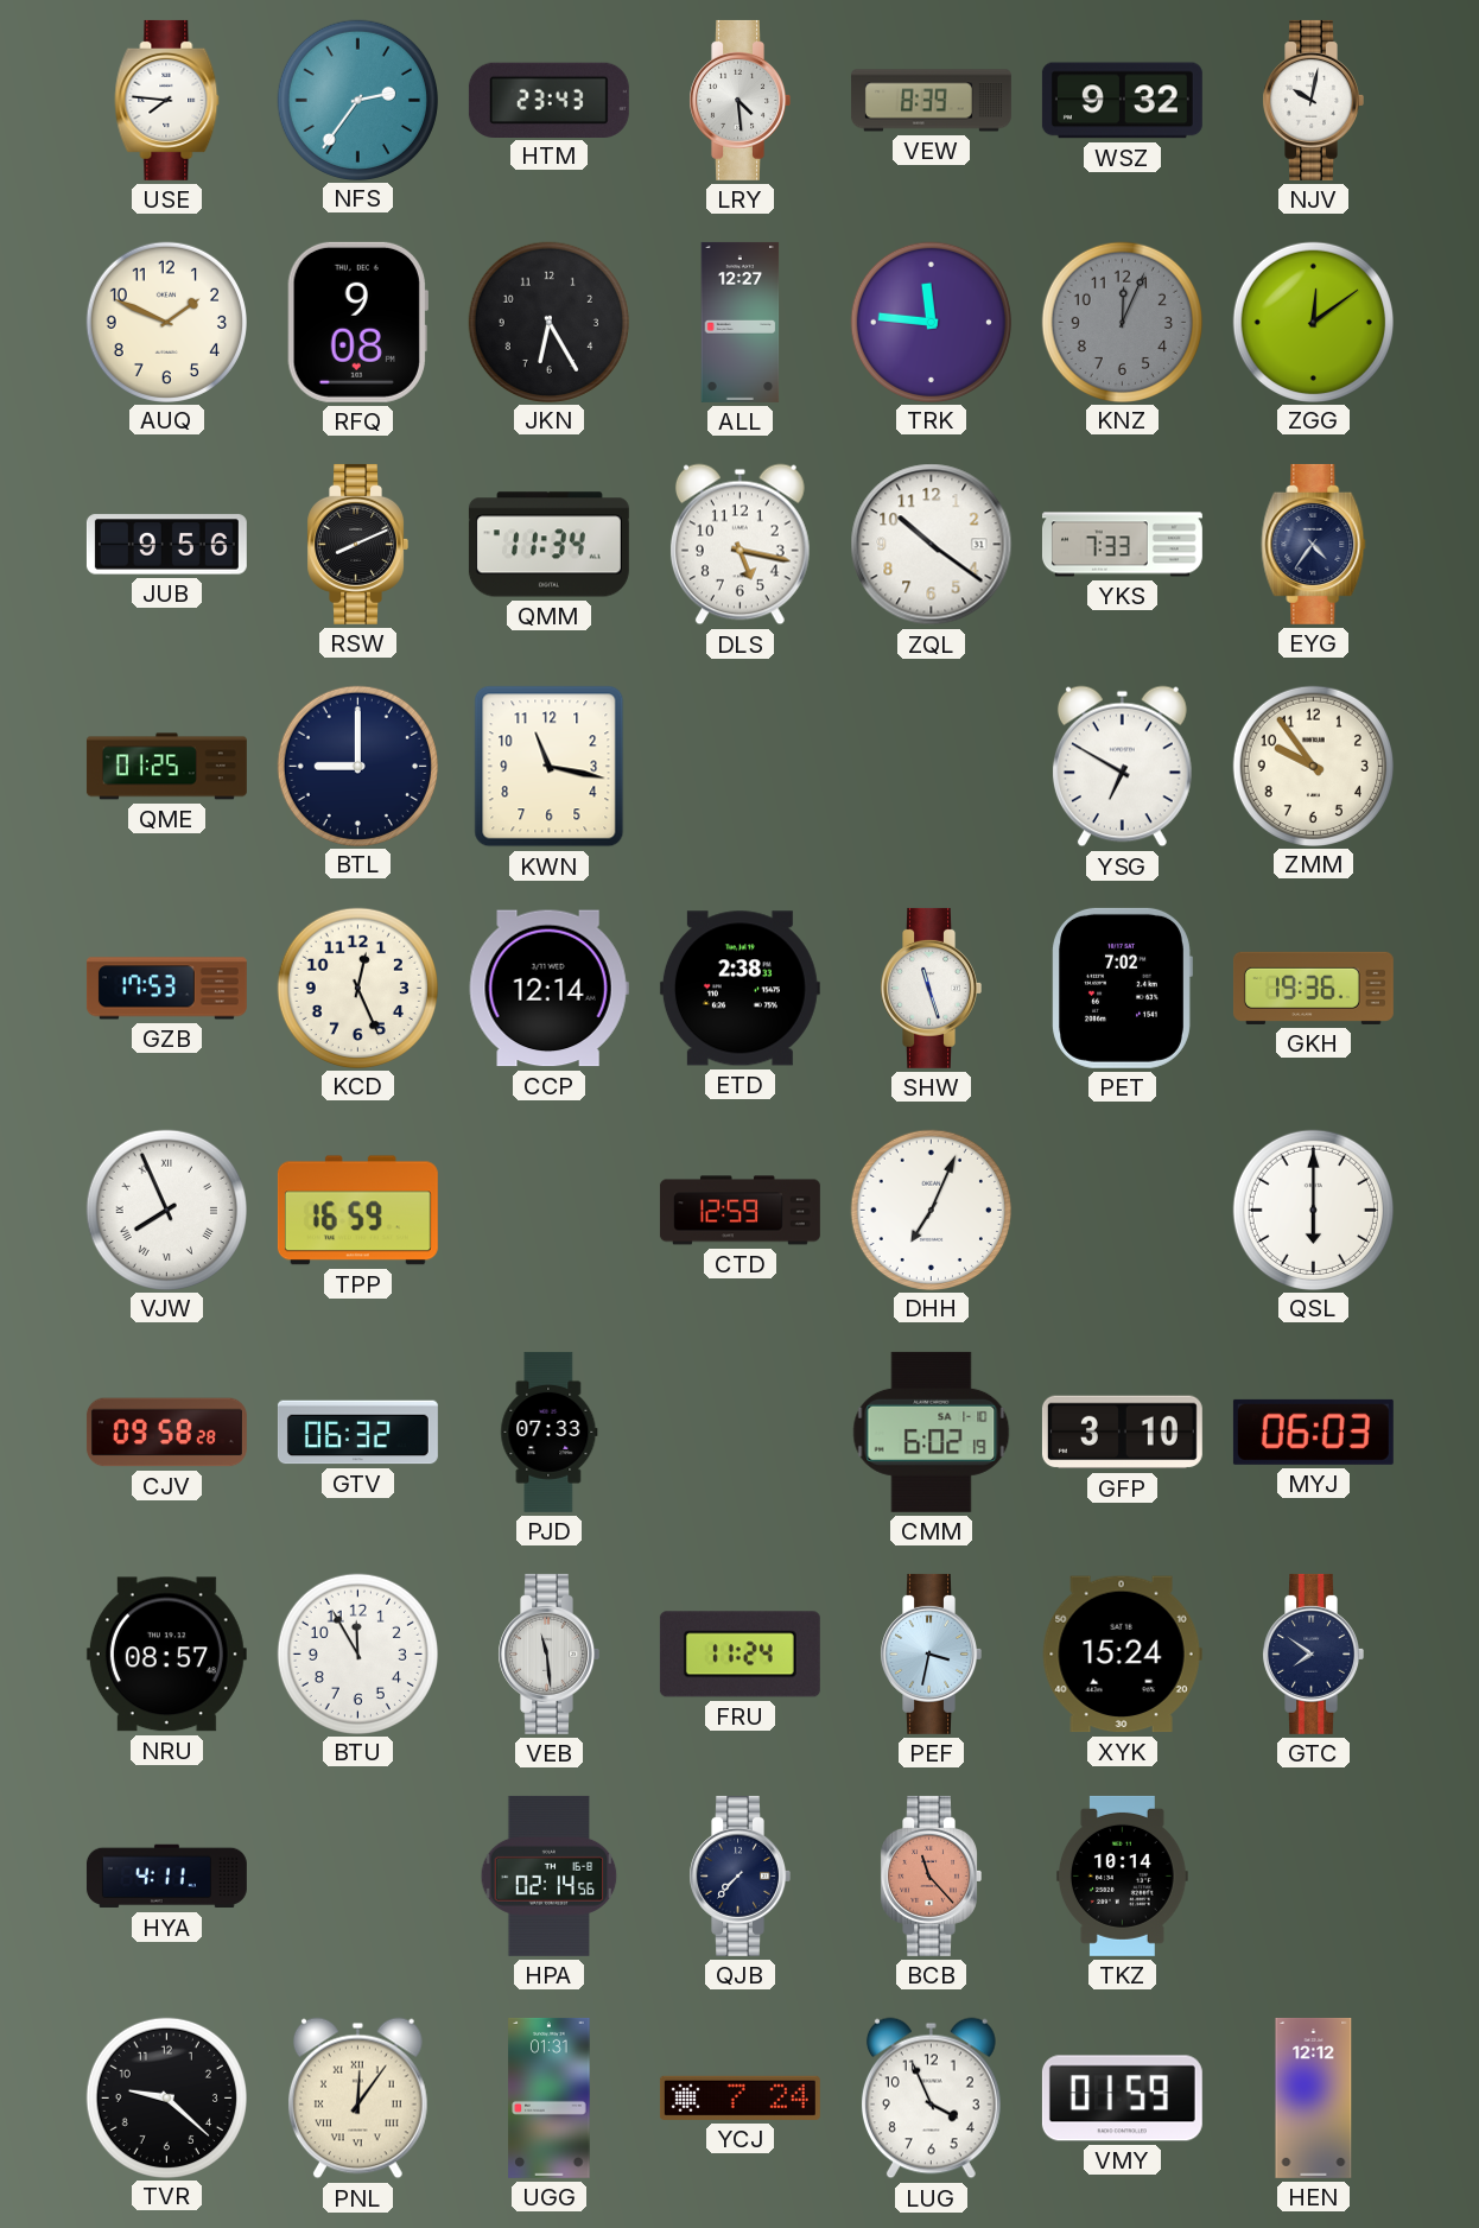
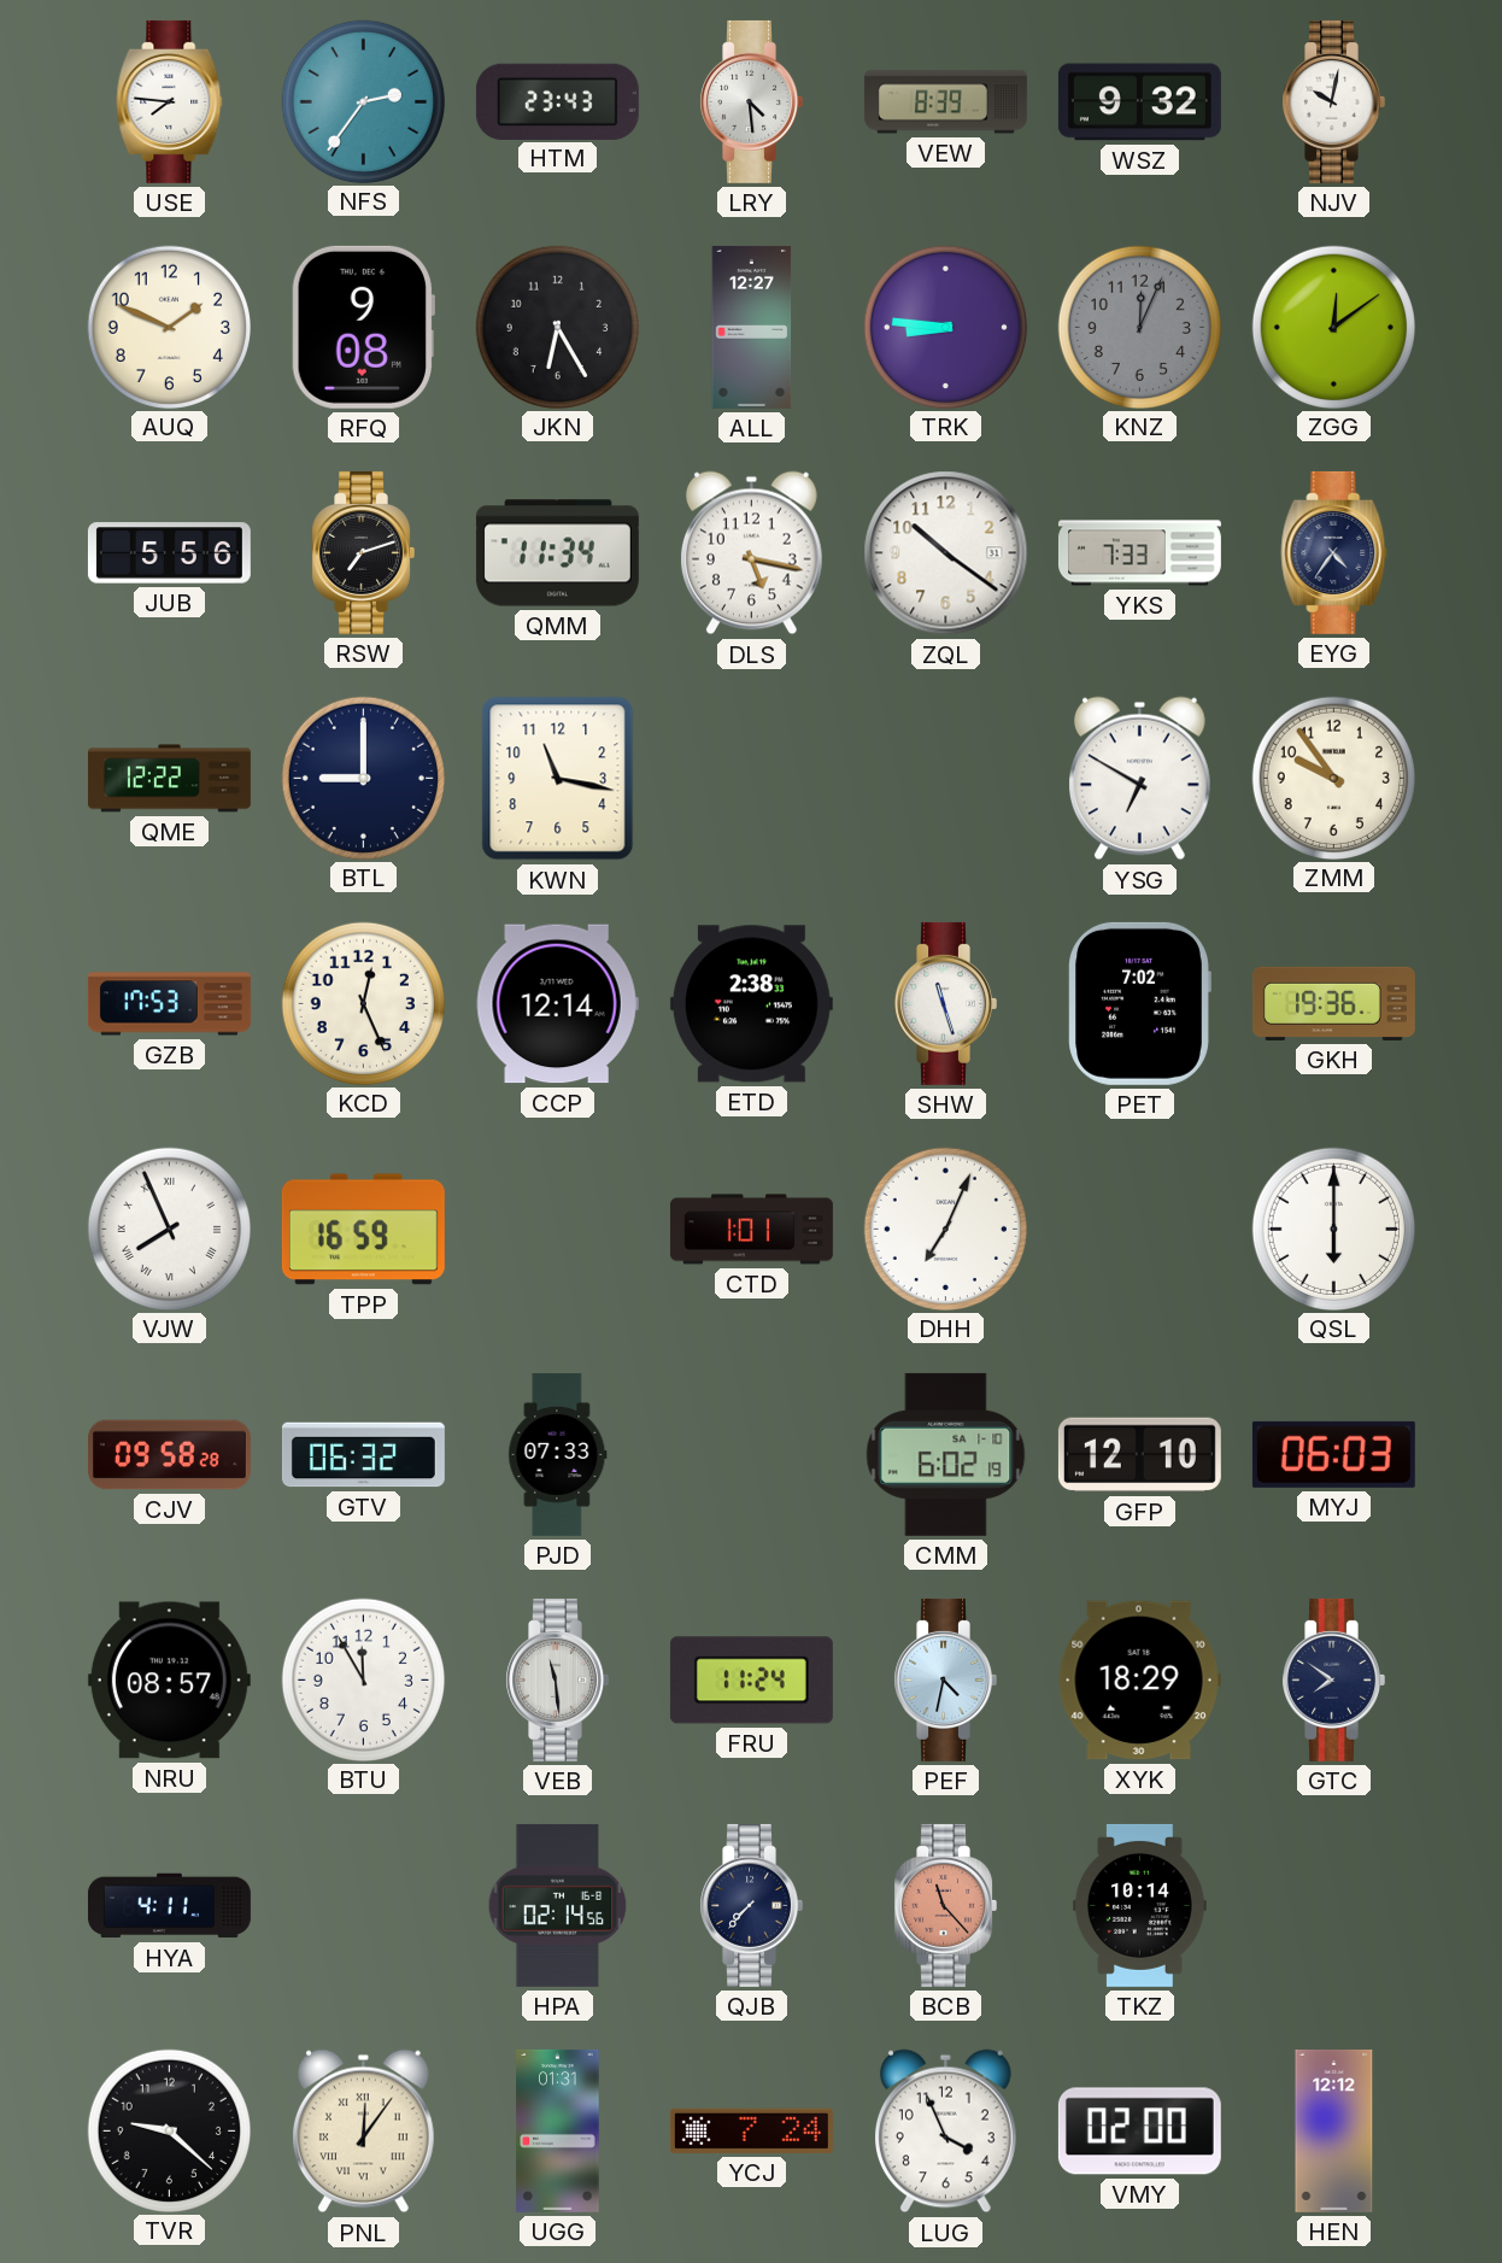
TRK: 11:46 -> 8:46 (945, 327)
JUB: 9:56 -> 5:56 (169, 553)
RSW: 8:11 -> 7:12 (363, 552)
QME: 01:25 -> 12:22 (169, 779)
CTD: 12:59 -> 1:01 (751, 1230)
GFP: 3:10 -> 12:10 (1139, 1455)
PEF: 3:32 -> 4:32 (945, 1679)
XYK: 15:24 -> 18:29 (1139, 1681)
VMY: 01:59 -> 02:00 (1139, 2132)
